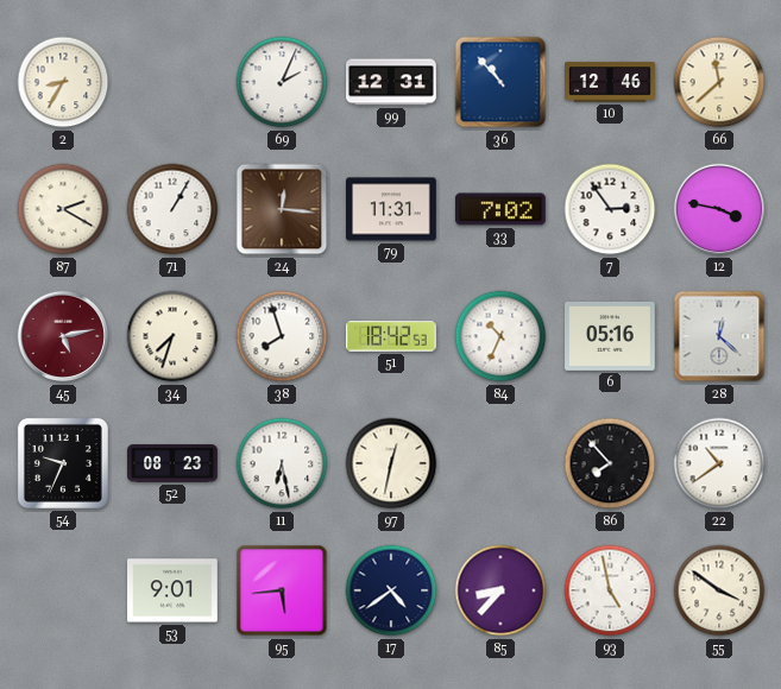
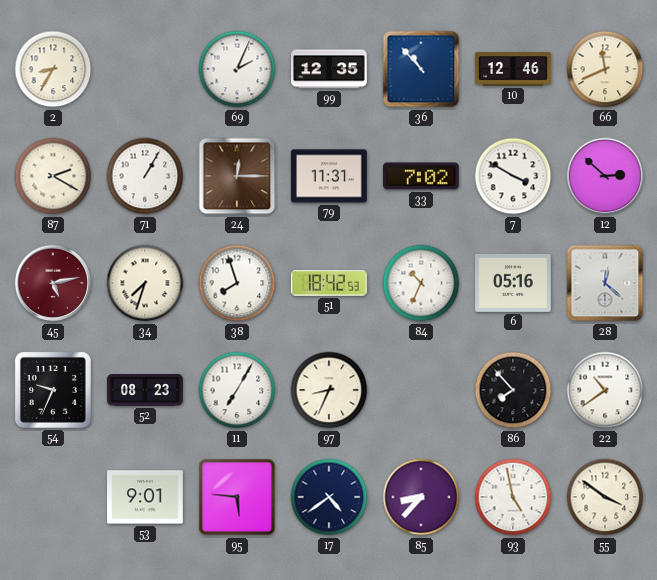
99: 12:31 -> 12:35 (330, 69)
66: 11:38 -> 11:41 (605, 69)
24: 12:16 -> 12:15 (237, 176)
7: 2:54 -> 3:50 (513, 176)
12: 3:47 -> 2:52 (605, 176)
11: 6:28 -> 7:05 (237, 390)
97: 12:32 -> 8:34 (329, 390)
95: 5:44 -> 5:46 (237, 497)
